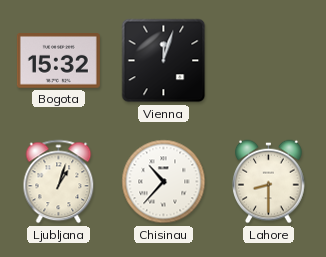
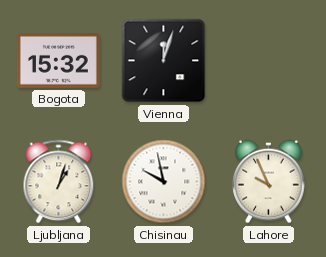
Chisinau: 10:37 -> 9:58 (164, 182)
Lahore: 8:30 -> 9:56 (269, 182)
